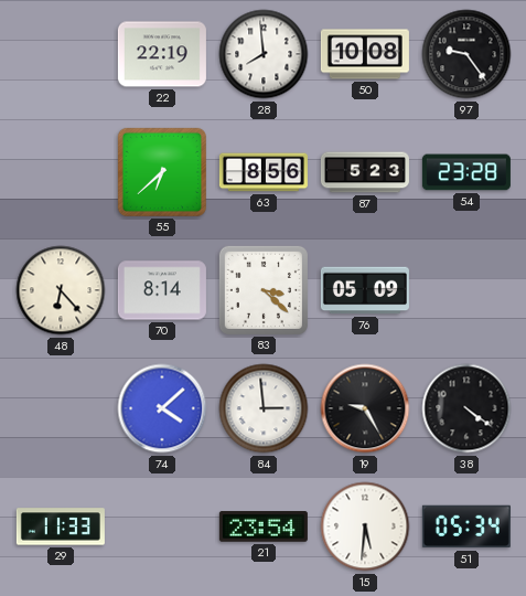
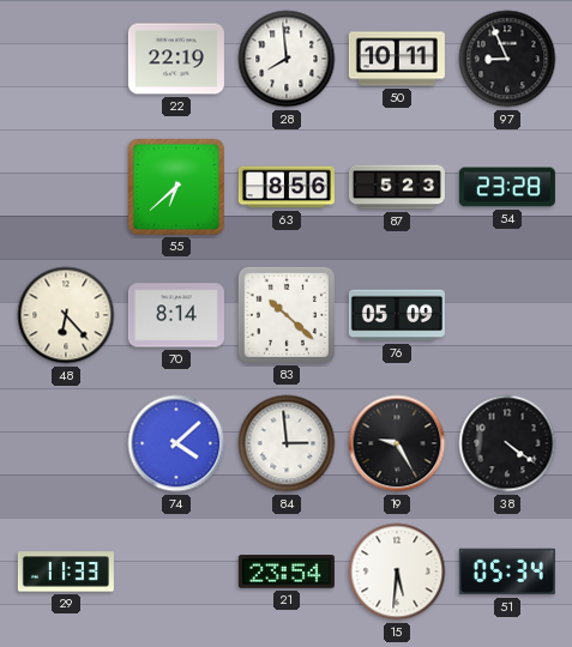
50: 10:08 -> 10:11 (397, 59)
97: 9:24 -> 8:56 (507, 59)
83: 3:22 -> 10:22 (287, 315)
